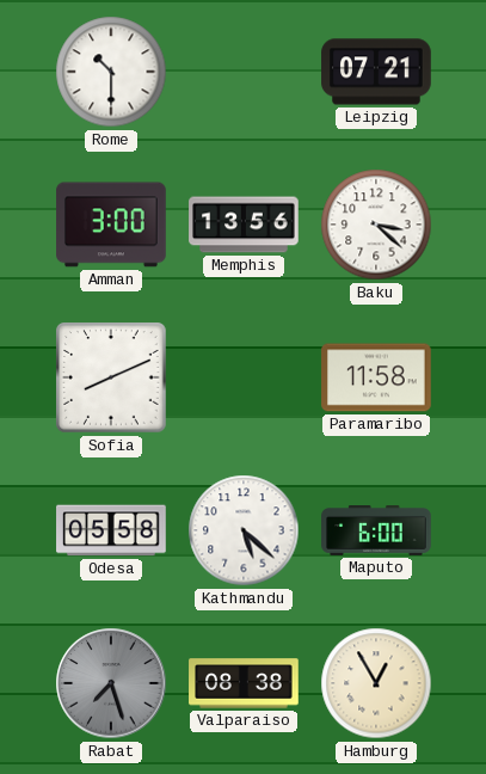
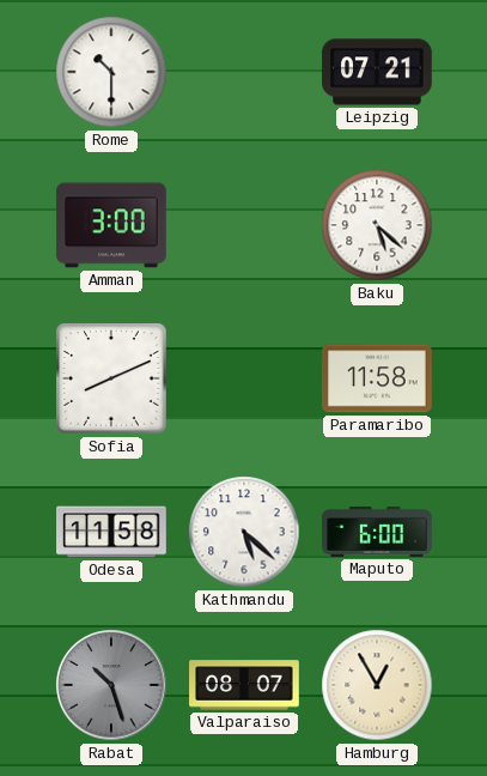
Memphis: 13:56 -> none (244, 225)
Baku: 3:22 -> 5:22 (377, 225)
Odesa: 05:58 -> 11:58 (111, 532)
Rabat: 7:27 -> 10:27 (111, 685)
Valparaiso: 08:38 -> 08:07 (244, 685)
